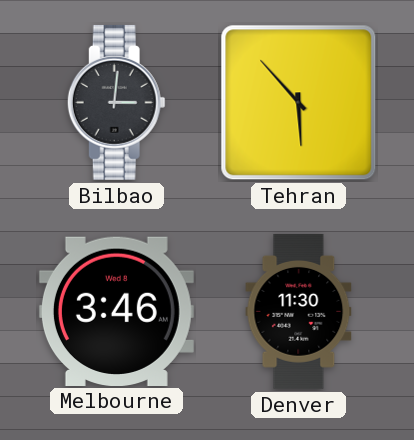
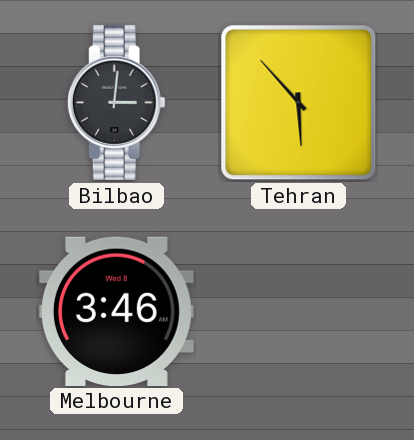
Denver: 11:30 -> none (299, 311)
